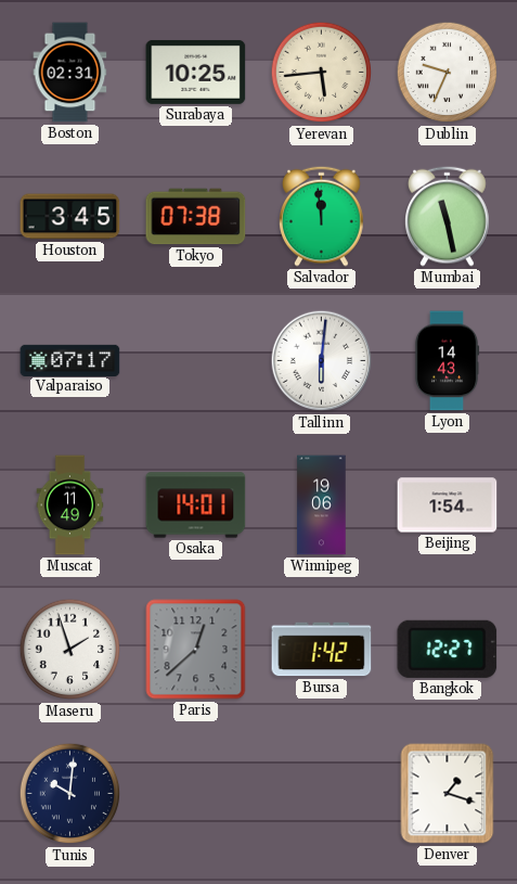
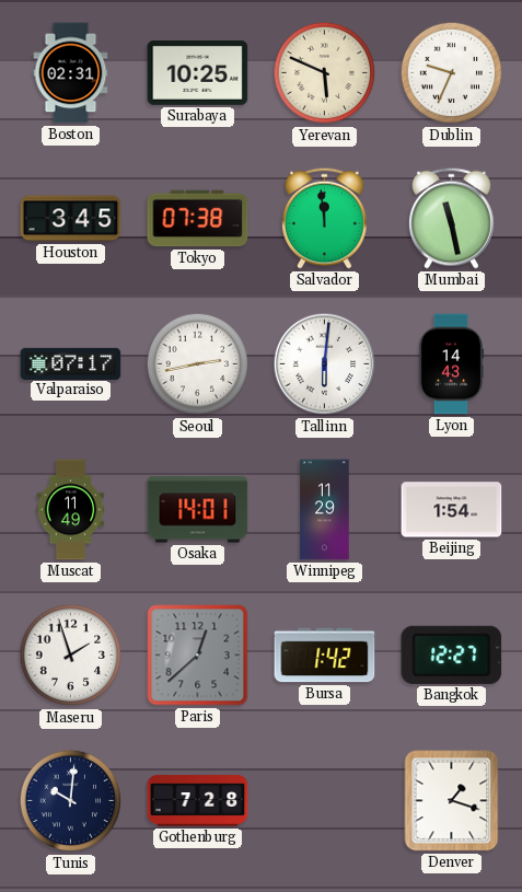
Yerevan: 5:44 -> 5:49 (325, 73)
Seoul: none -> 2:43 (198, 364)
Winnipeg: 19:06 -> 11:29 (325, 510)
Gothenburg: none -> 7:28 (198, 801)
